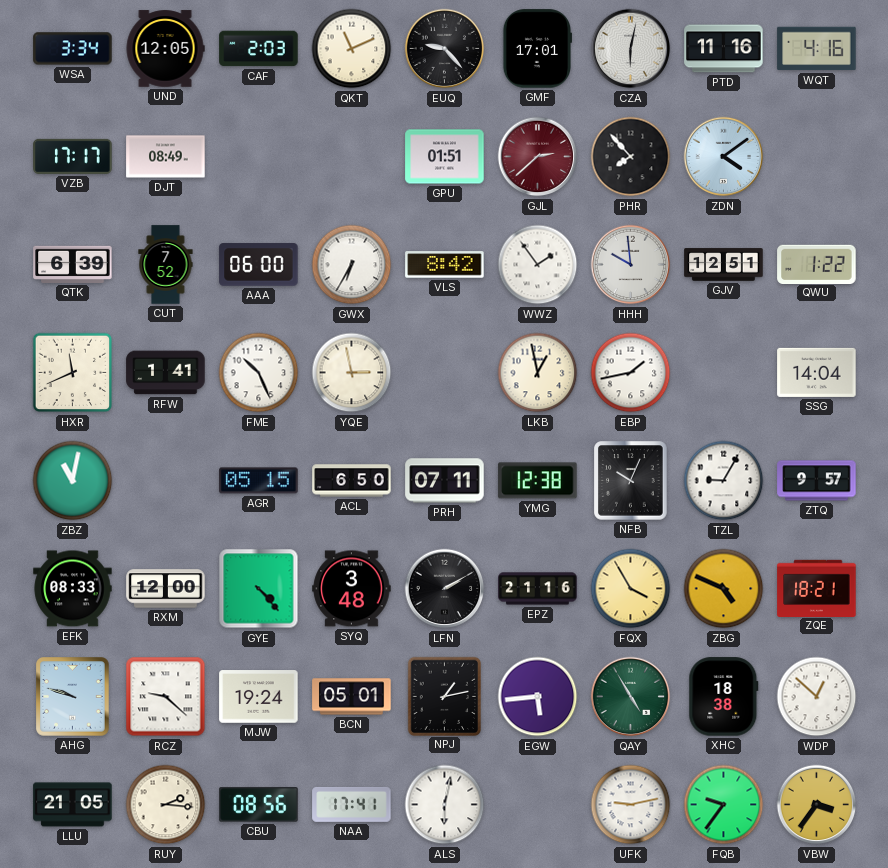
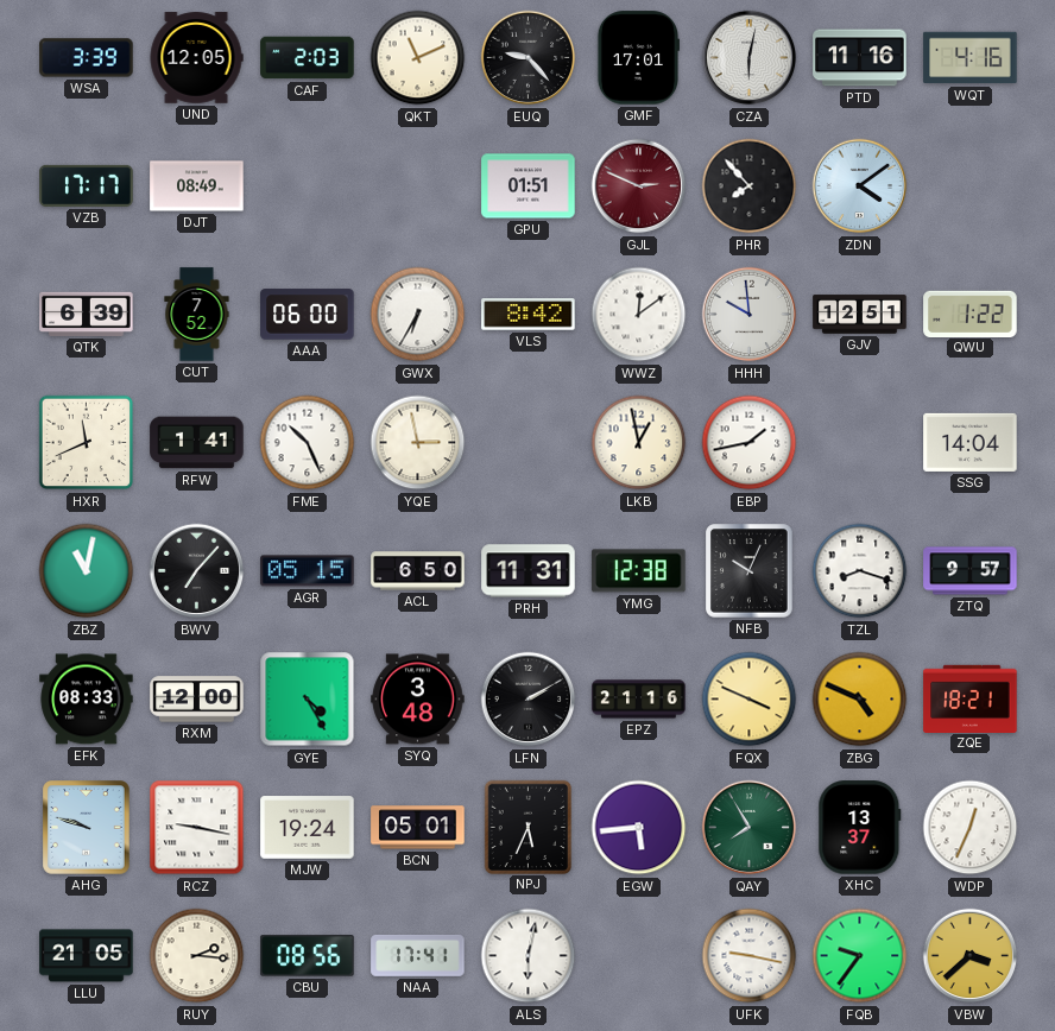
WSA: 3:34 -> 3:39 (87, 58)
GJL: 2:38 -> 2:49 (639, 186)
WWZ: 1:54 -> 12:09 (639, 315)
BWV: none -> 7:07 (197, 571)
PRH: 07:11 -> 11:31 (529, 571)
TZL: 9:05 -> 8:18 (860, 571)
GYE: 4:23 -> 4:25 (308, 700)
FQX: 3:55 -> 3:49 (750, 700)
RCZ: 9:22 -> 9:17 (197, 828)
NPJ: 1:13 -> 5:34 (527, 827)
QAY: 4:55 -> 7:55 (750, 828)
XHC: 18:38 -> 13:37 (860, 828)
WDP: 12:52 -> 12:34 (971, 828)
UFK: 9:13 -> 9:17 (750, 956)
VBW: 3:36 -> 3:38 (971, 956)
